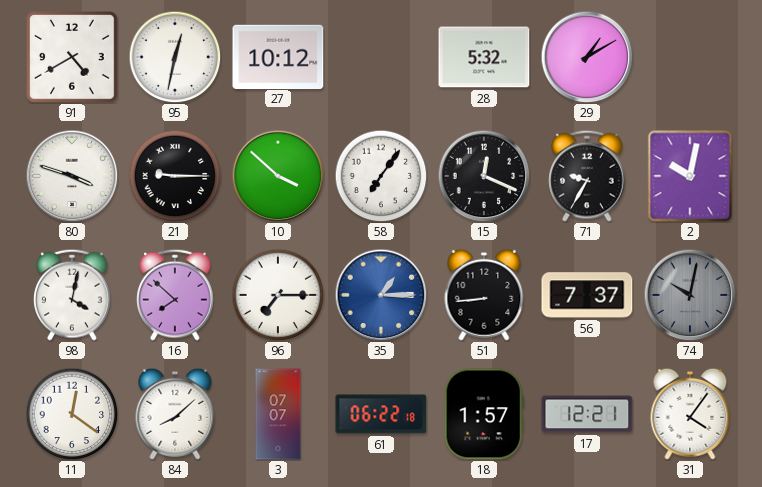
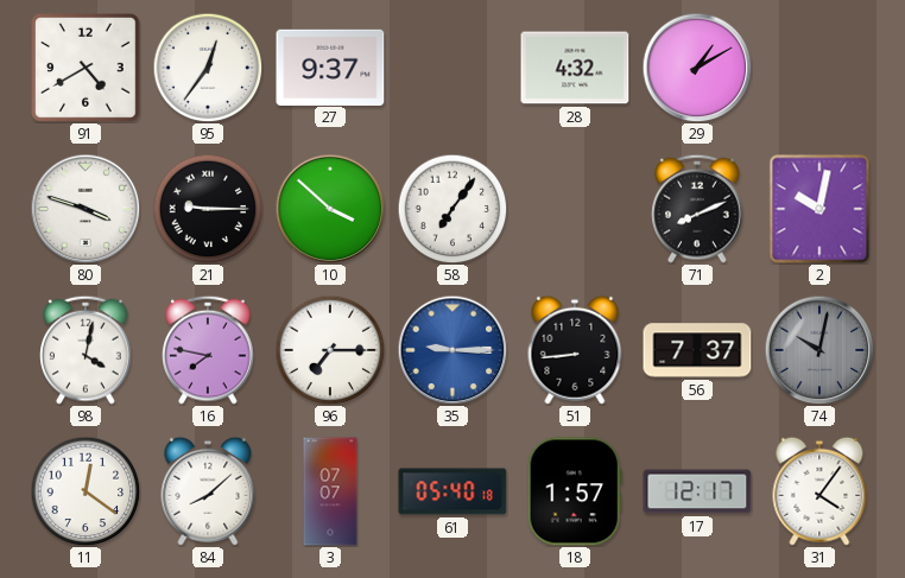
95: 12:32 -> 12:36 (208, 68)
27: 10:12 -> 9:37 (330, 66)
28: 5:32 -> 4:32 (575, 68)
15: 12:19 -> none (484, 176)
71: 9:35 -> 8:11 (697, 209)
16: 7:52 -> 7:47 (208, 350)
35: 1:15 -> 9:15 (452, 350)
61: 06:22 -> 05:40 (452, 491)
17: 12:21 -> 12:17 (697, 491)
